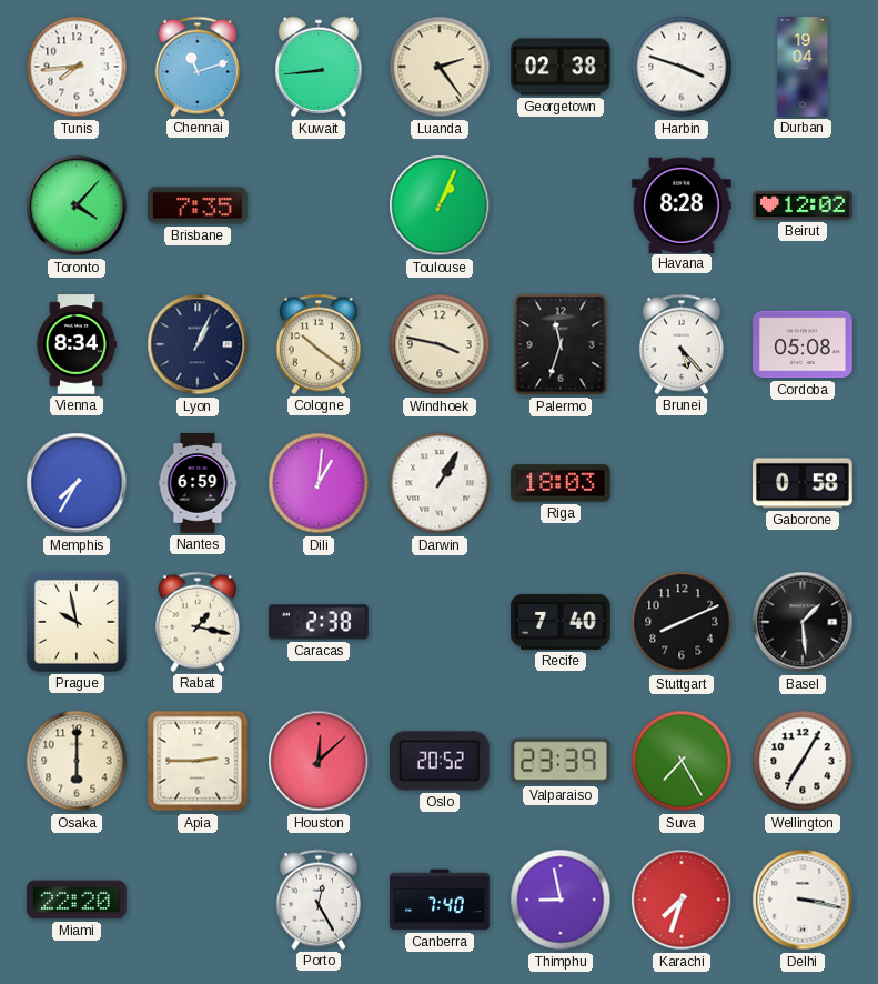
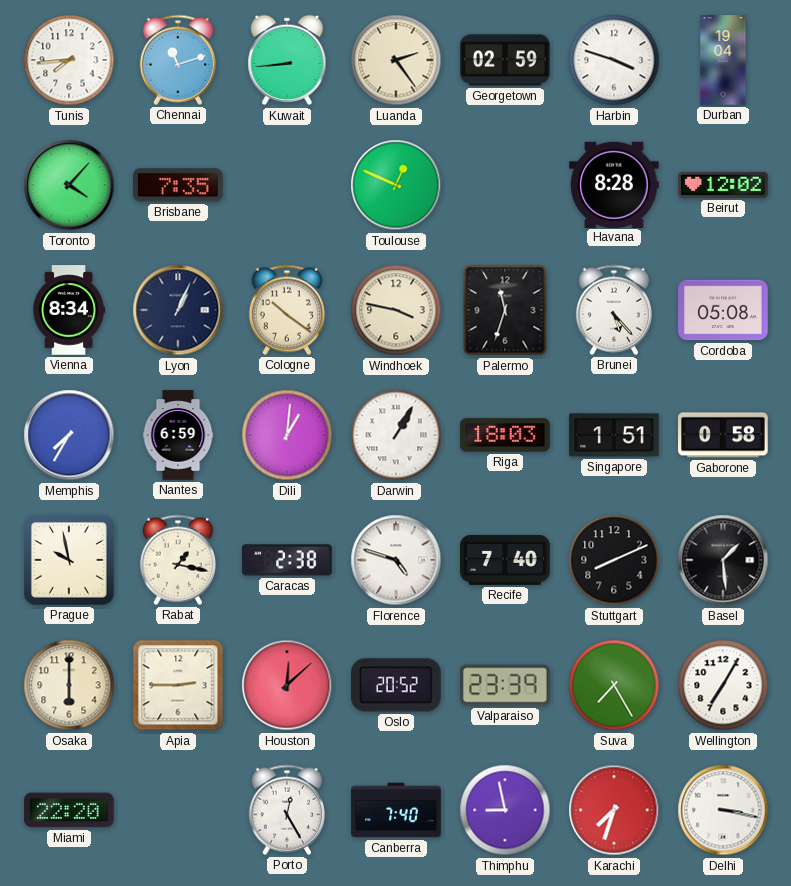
Georgetown: 02:38 -> 02:59 (505, 60)
Toulouse: 1:04 -> 12:49 (396, 185)
Singapore: none -> 1:51 (614, 435)
Florence: none -> 4:48 (396, 560)
